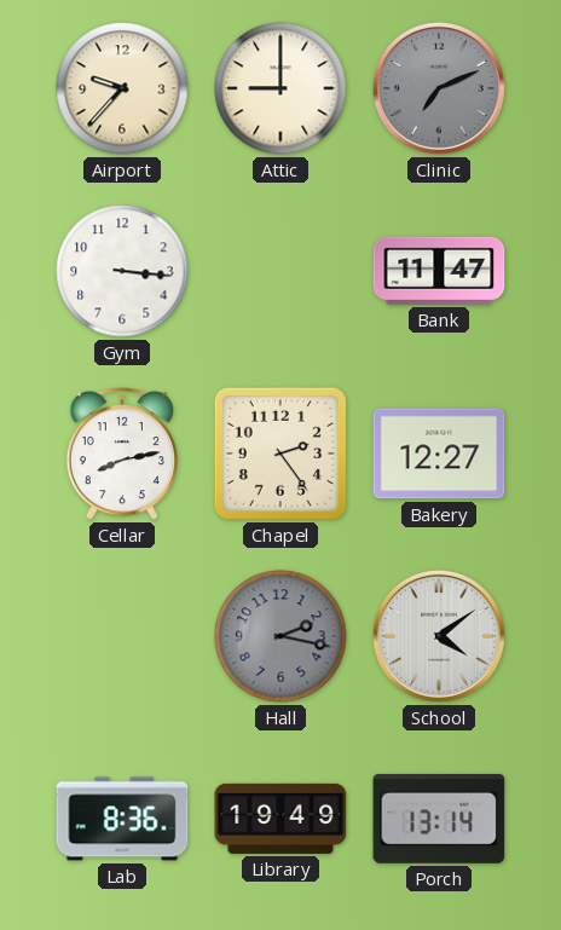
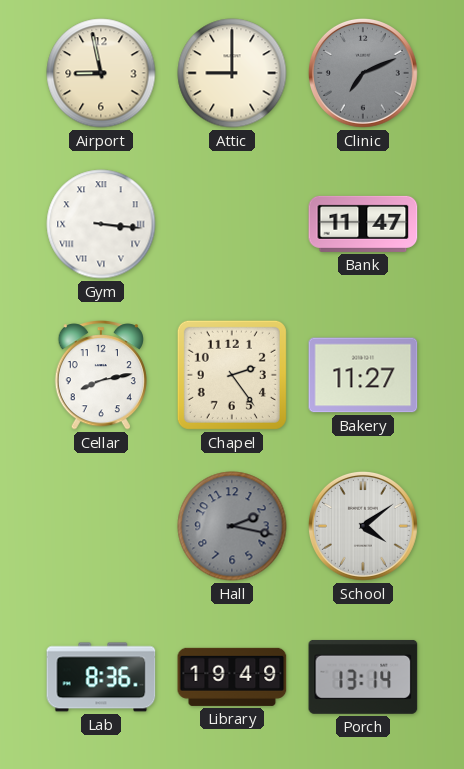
Airport: 9:37 -> 8:58 (101, 73)
Gym numerals: Arabic -> Roman (101, 224)
Bakery: 12:27 -> 11:27 (363, 375)
